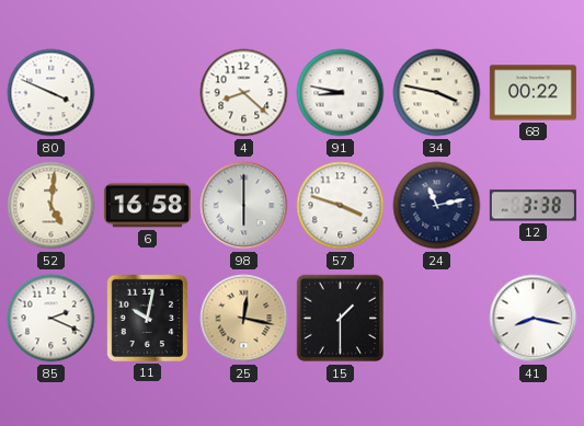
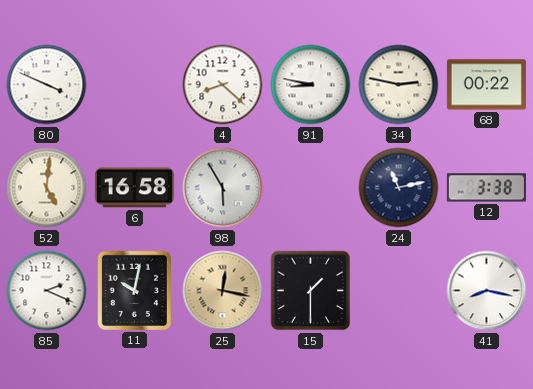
34: 3:47 -> 2:47 (399, 85)
98: 6:00 -> 5:55 (223, 188)
57: 3:48 -> none (341, 206)
